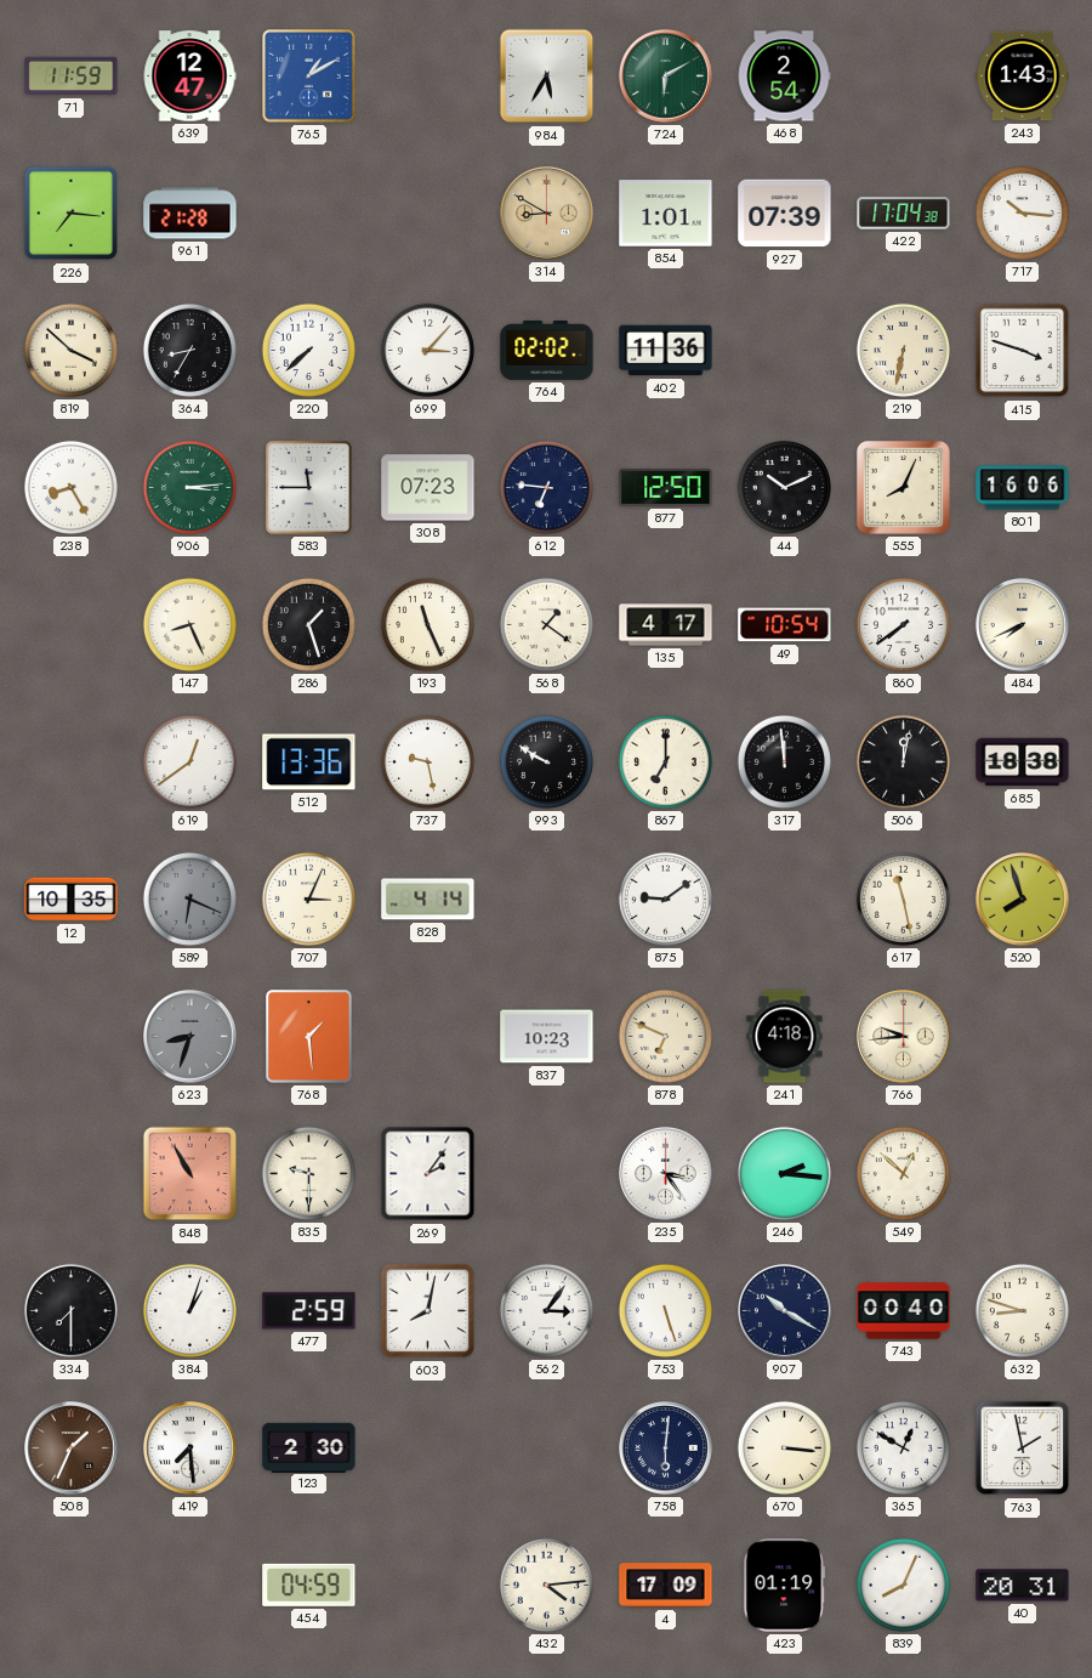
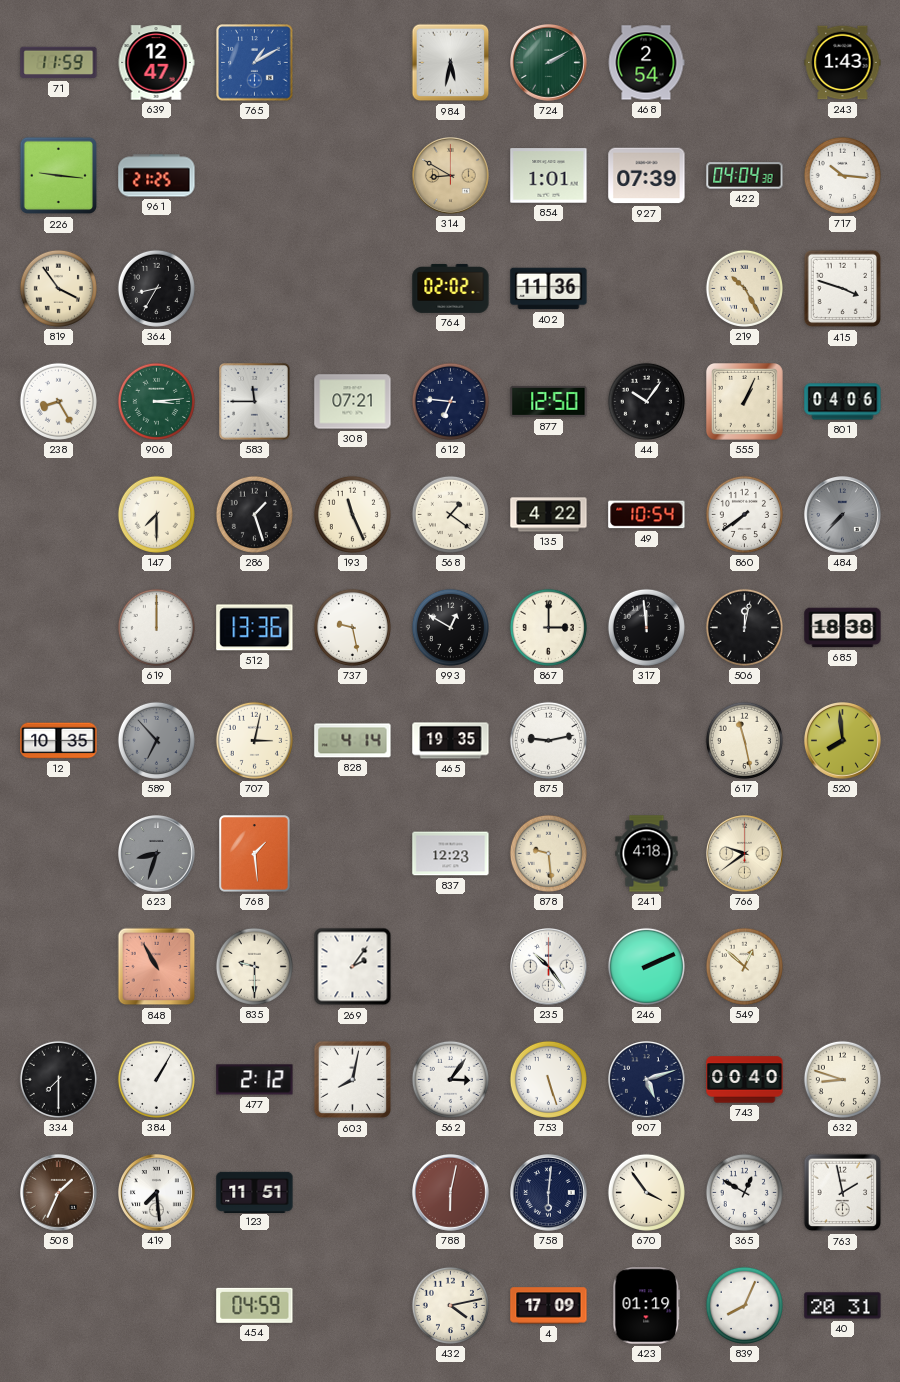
984: 5:35 -> 5:32 (451, 63)
724: 6:10 -> 2:10 (549, 63)
226: 7:16 -> 9:16 (59, 176)
961: 21:28 -> 21:25 (157, 176)
422: 17:04 -> 04:04 (745, 176)
819: 3:52 -> 3:54 (58, 288)
220: 7:38 -> none (308, 350)
699: 3:07 -> none (427, 350)
219: 6:32 -> 10:25 (744, 288)
308: 07:23 -> 07:21 (353, 402)
44: 10:11 -> 10:06 (646, 401)
555: 8:04 -> 1:04 (745, 402)
801: 16:06 -> 04:06 (843, 402)
147: 8:26 -> 7:30 (156, 514)
135: 4:17 -> 4:22 (549, 515)
484: 7:41 -> 7:37 (843, 515)
484 dial: cream -> grey (843, 515)
619: 12:39 -> 12:00 (156, 627)
993: 9:50 -> 12:50 (450, 627)
867: 7:00 -> 3:00 (548, 627)
589: 6:19 -> 6:53 (156, 740)
707: 3:04 -> 3:02 (254, 740)
465: none -> 19:35 (451, 741)
875: 9:09 -> 9:13 (548, 740)
520: 7:57 -> 7:59 (843, 741)
837: 10:23 -> 12:23 (451, 854)
878: 6:49 -> 9:29 (548, 853)
766: 9:44 -> 9:39 (745, 854)
235: 3:24 -> 10:24 (549, 967)
246: 2:16 -> 2:11 (646, 966)
384: 1:03 -> 1:05 (156, 1079)
477: 2:59 -> 2:12 (255, 1080)
907: 10:20 -> 5:12 (647, 1080)
123: 2:30 -> 11:51 (255, 1192)
788: none -> 6:02 (451, 1193)
670: 3:16 -> 3:54 (646, 1192)
432: 4:14 -> 4:13 (450, 1305)
